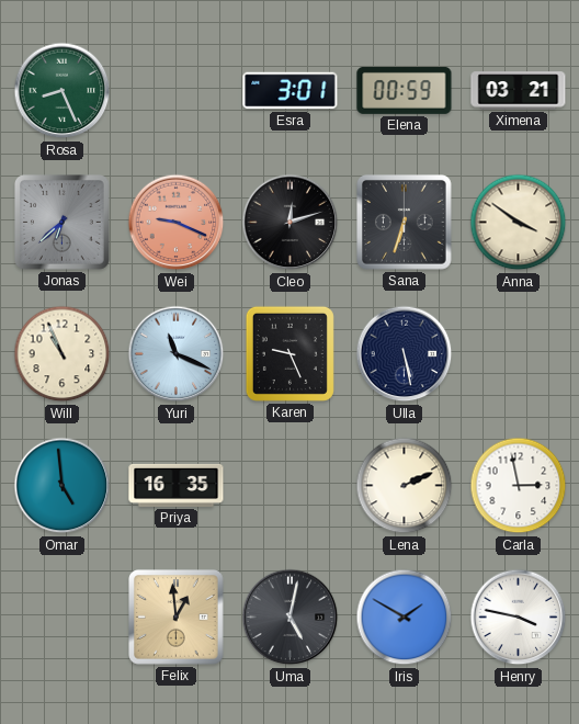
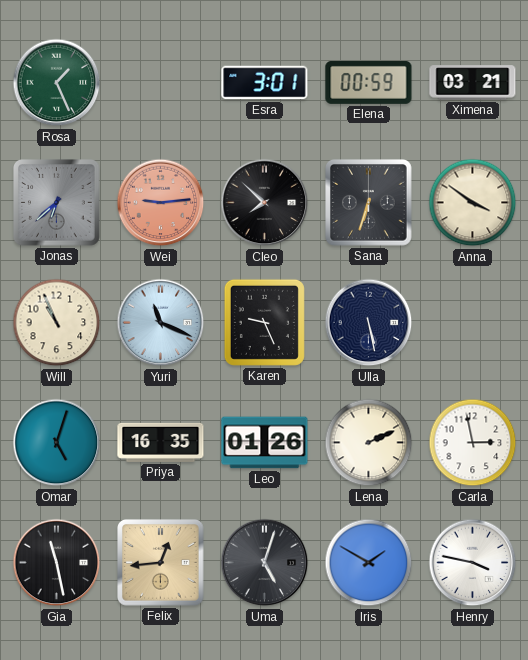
Rosa: 8:26 -> 1:26 (57, 83)
Wei: 9:19 -> 9:14 (161, 203)
Cleo: 12:12 -> 7:52 (265, 203)
Omar: 4:59 -> 5:03 (57, 443)
Leo: none -> 01:26 (265, 443)
Gia: none -> 11:28 (57, 563)
Felix: 12:59 -> 12:44 (161, 563)
Uma: 5:02 -> 5:03 (265, 563)
